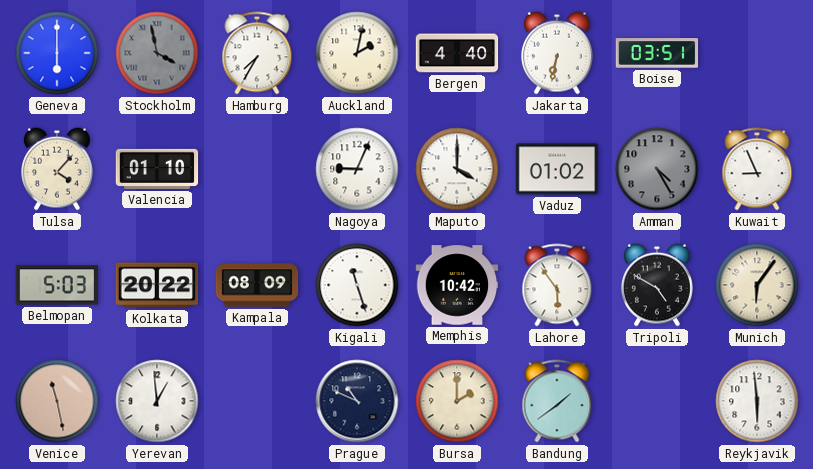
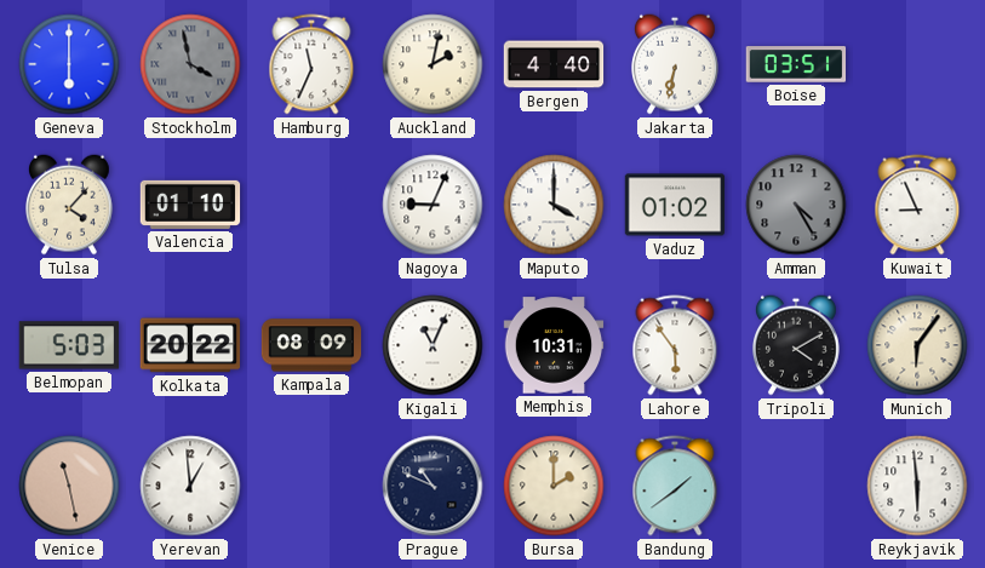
Hamburg: 7:35 -> 11:34 (311, 64)
Kigali: 11:27 -> 11:04 (433, 345)
Memphis: 10:42 -> 10:31 (554, 345)
Tripoli: 4:50 -> 4:10 (797, 345)
